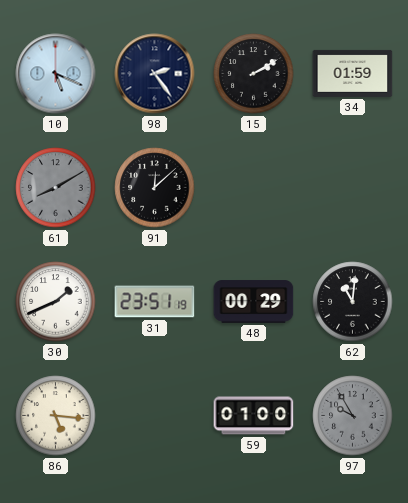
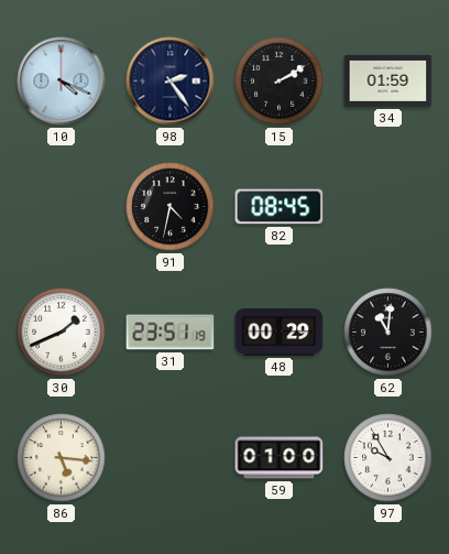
10: 5:19 -> 4:19 (62, 82)
61: 8:10 -> none (56, 188)
91: 12:08 -> 4:32 (171, 207)
82: none -> 08:45 (280, 207)
97 dial: grey -> white (388, 458)
